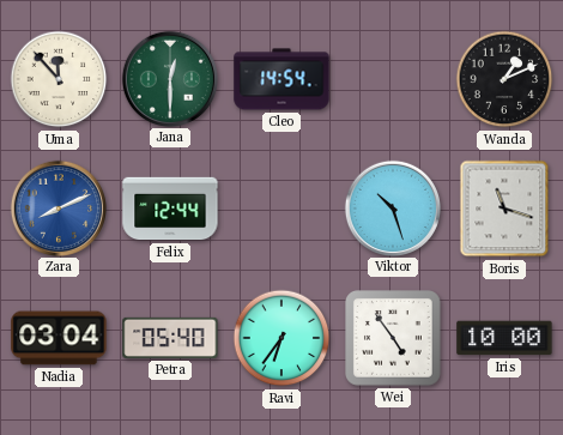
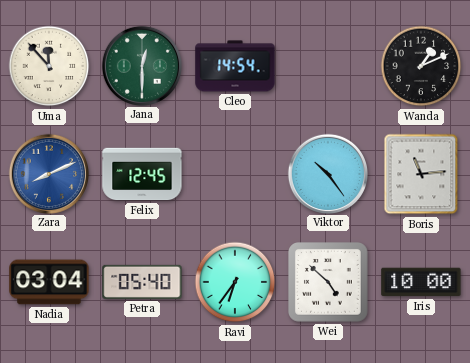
Felix: 12:44 -> 12:45 (142, 174)
Viktor: 10:27 -> 10:24 (327, 173)
Boris: 11:18 -> 11:14 (421, 174)
Wei: 4:54 -> 4:52 (329, 283)
